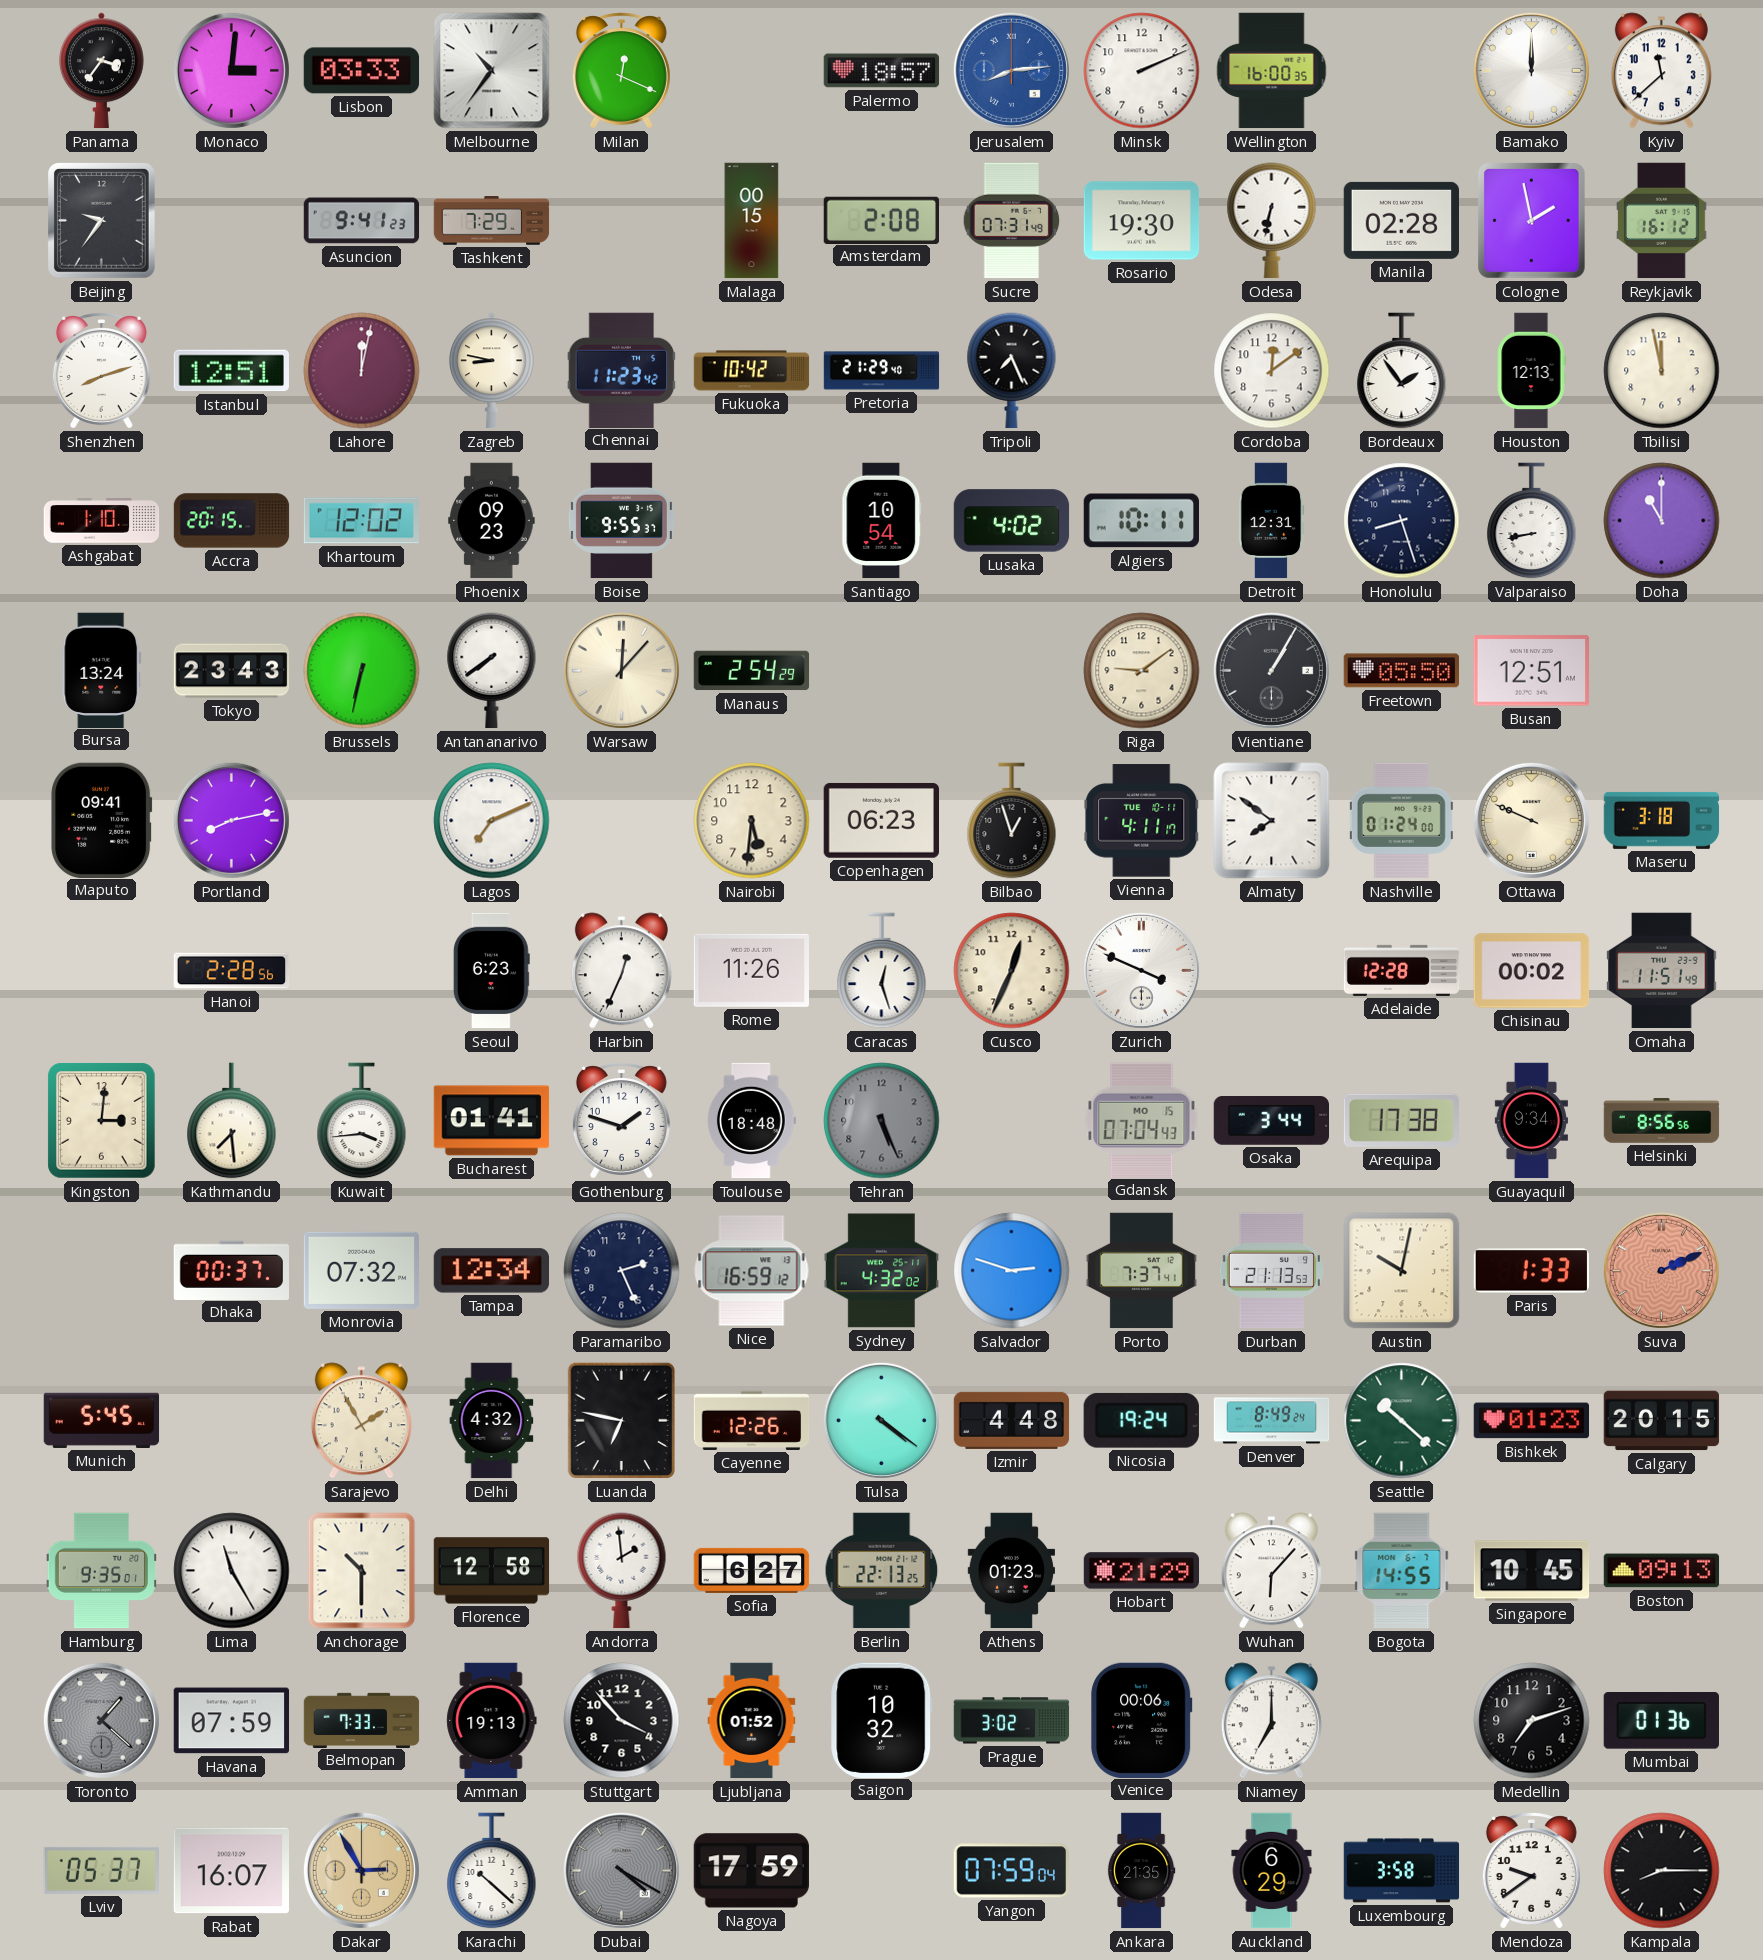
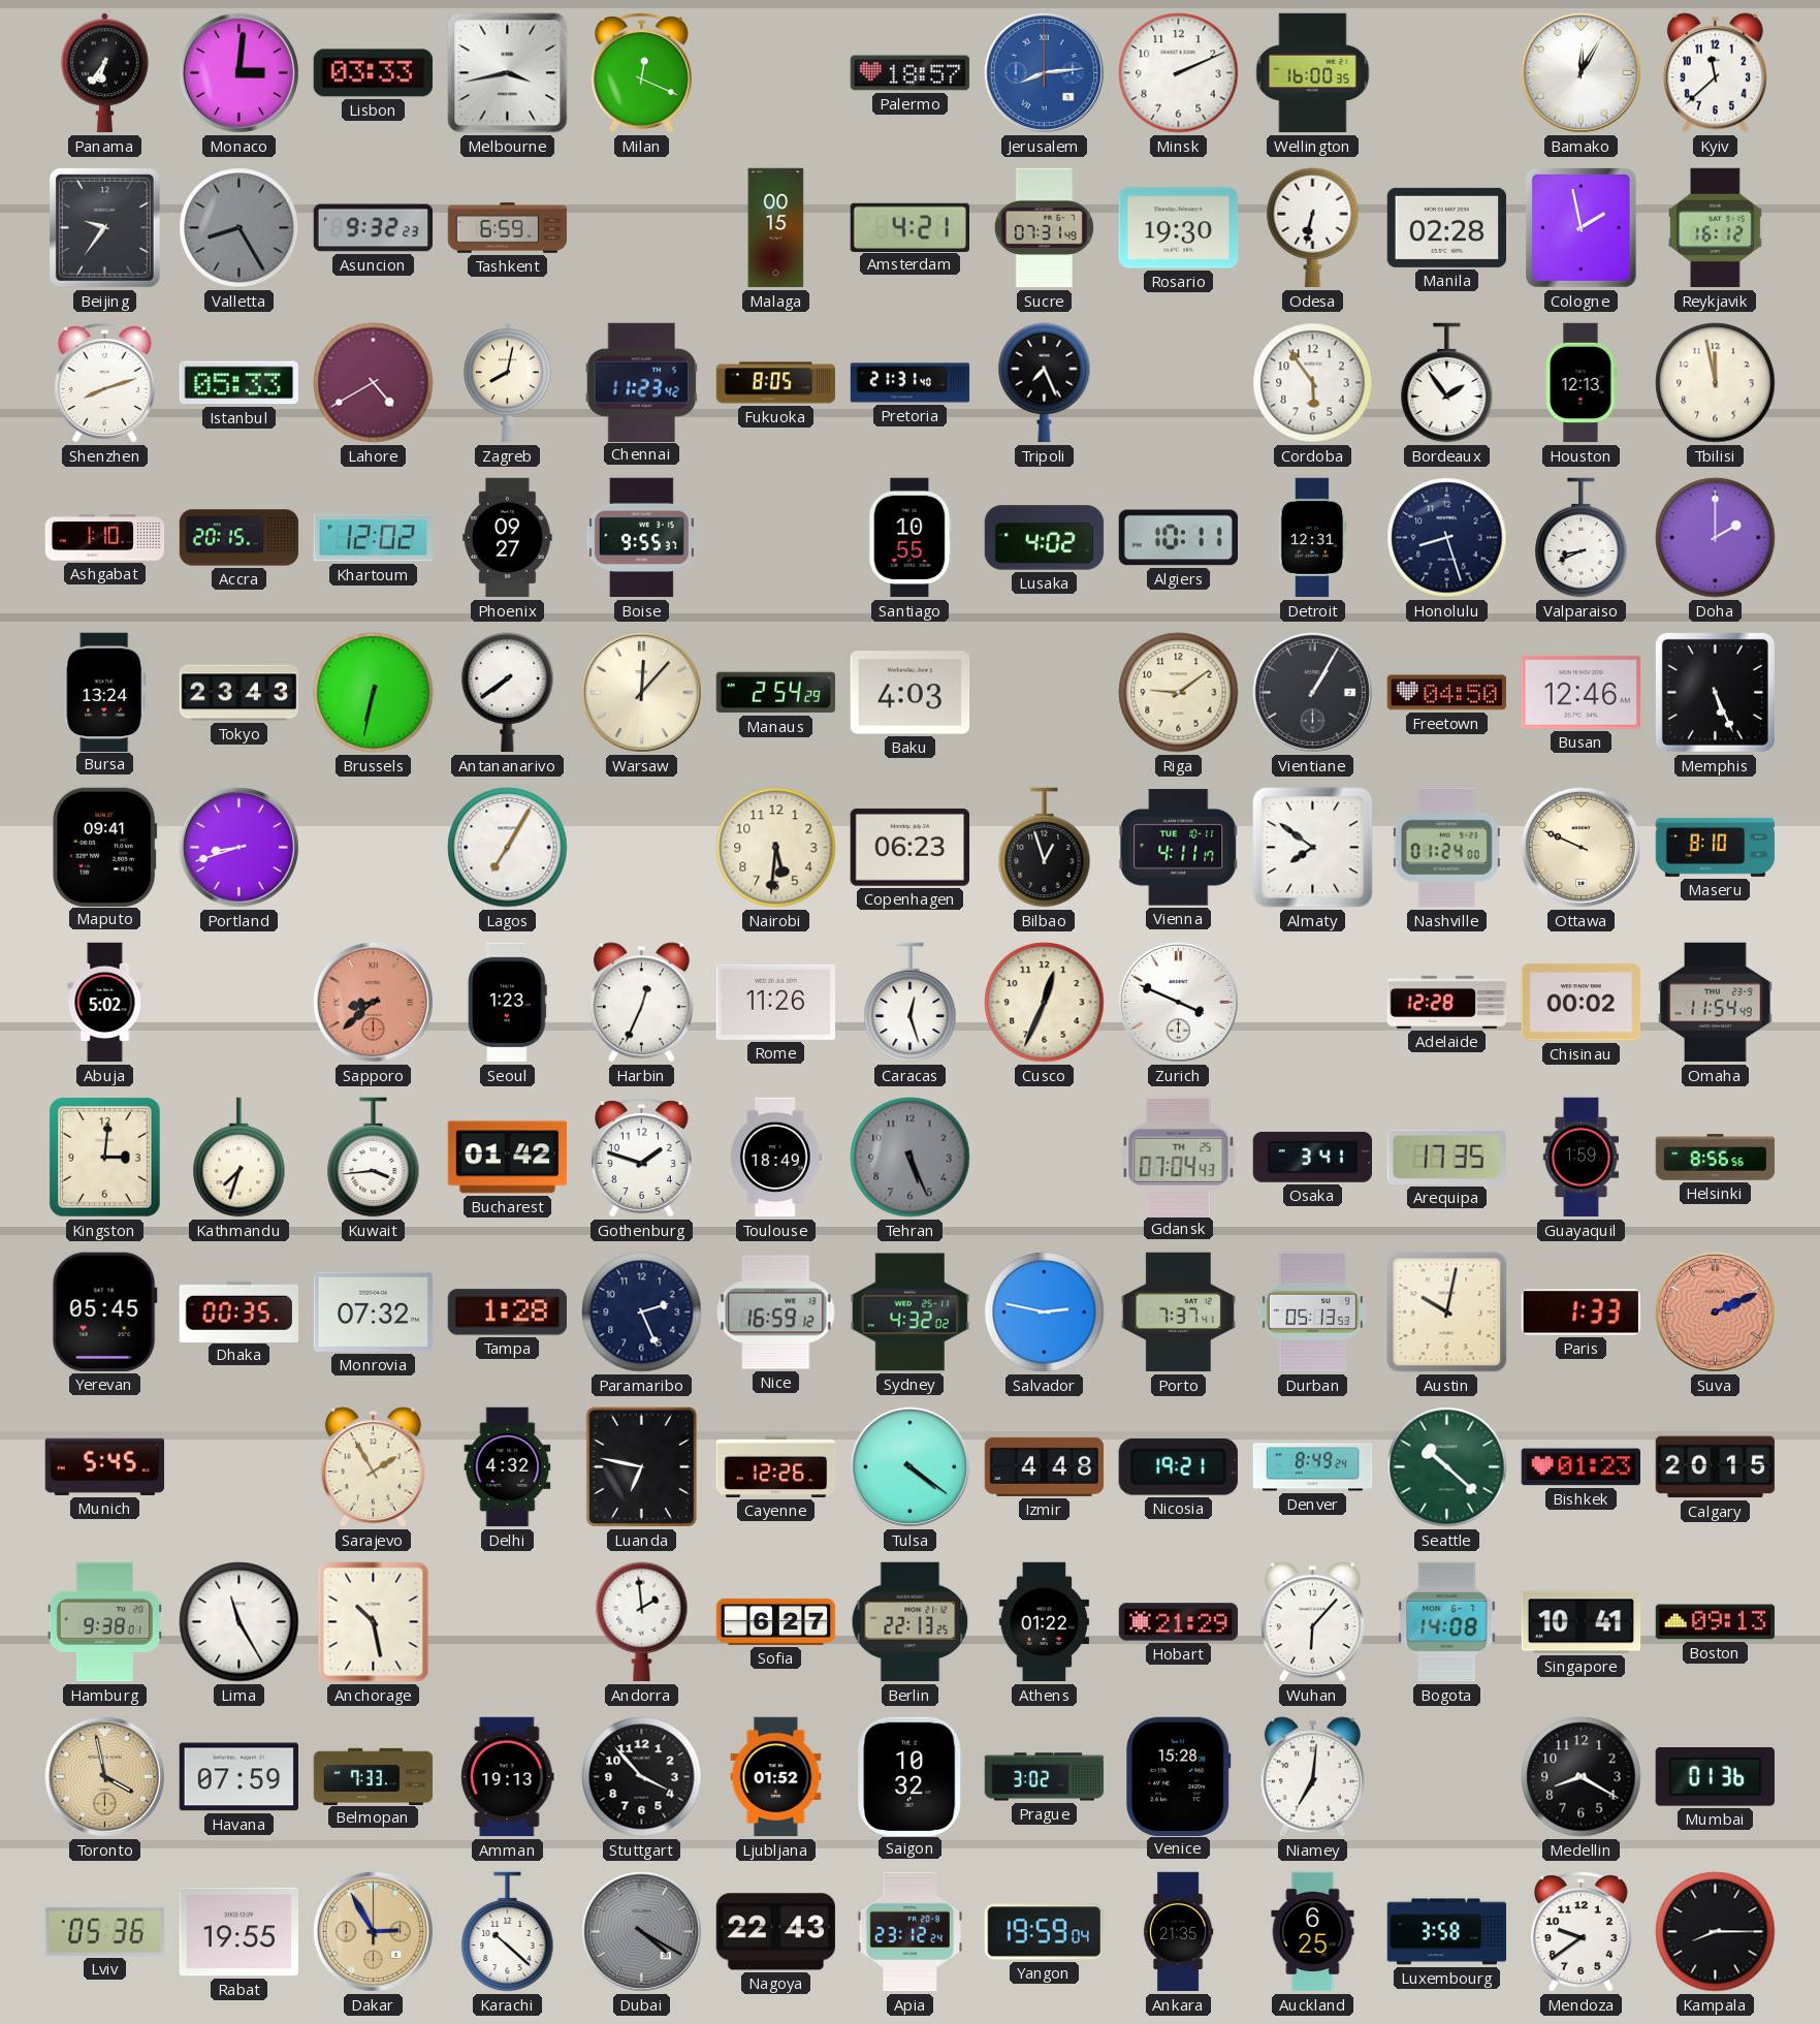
Panama: 3:36 -> 6:36 (105, 73)
Melbourne: 10:36 -> 3:43 (508, 73)
Bamako: 12:00 -> 12:05 (1580, 72)
Valletta: none -> 8:25 (240, 228)
Asuncion: 9:41 -> 9:32 (374, 228)
Tashkent: 7:29 -> 6:59 (508, 228)
Amsterdam: 2:08 -> 4:21 (909, 227)
Istanbul: 12:51 -> 05:33 (238, 383)
Lahore: 12:02 -> 4:40 (374, 383)
Zagreb: 8:47 -> 8:02 (508, 383)
Fukuoka: 10:42 -> 8:05 (776, 383)
Pretoria: 21:29 -> 21:31 (911, 383)
Cordoba: 12:09 -> 5:54 (1313, 383)
Phoenix: 09:23 -> 09:27 (508, 538)
Santiago: 10:54 -> 10:55 (911, 538)
Valparaiso: 8:43 -> 8:41 (1582, 538)
Doha: 11:00 -> 2:00 (1716, 538)
Baku: none -> 4:03 (911, 693)
Freetown: 05:50 -> 04:50 (1446, 693)
Busan: 12:51 -> 12:46 (1580, 693)
Memphis: none -> 5:26 (1715, 692)
Portland: 8:13 -> 8:42 (238, 847)
Lagos: 7:11 -> 7:05 (508, 848)
Maseru: 3:18 -> 8:10 (1716, 847)
Abuja: none -> 5:02 (105, 1003)
Hanoi: 2:28 -> none (232, 971)
Sapporo: none -> 8:38 (373, 1002)
Seoul: 6:23 -> 1:23 (507, 1003)
Omaha: 11:51 -> 11:54 (1716, 1003)
Kathmandu: 7:29 -> 7:33 (240, 1158)
Bucharest: 01:41 -> 01:42 (508, 1158)
Toulouse: 18:48 -> 18:49 (775, 1158)
Gdansk date: MO 15 -> TH 25 (1179, 1157)
Osaka: 3:44 -> 3:41 (1312, 1158)
Arequipa: 17:38 -> 17:35 (1446, 1157)
Guayaquil: 9:34 -> 1:59 (1580, 1158)
Yerevan: none -> 05:45 (104, 1311)
Dhaka: 00:37 -> 00:35 (238, 1311)
Tampa: 12:34 -> 1:28 (507, 1313)
Salvador: 2:48 -> 2:47 (1045, 1313)
Durban: 21:13 -> 05:13 (1312, 1313)
Nicosia: 19:24 -> 19:21 (1178, 1466)
Hamburg: 9:35 -> 9:38 (104, 1622)
Anchorage: 10:30 -> 10:28 (374, 1622)
Florence: 12:58 -> none (492, 1571)
Athens: 01:23 -> 01:22 (1044, 1622)
Bogota: 14:55 -> 14:08 (1447, 1622)
Singapore: 10:45 -> 10:41 (1582, 1622)
Toronto: 1:22 -> 3:58 (104, 1776)
Toronto dial: grey -> champagne (104, 1776)
Venice: 00:06 -> 15:28 (1179, 1776)
Niamey: 7:00 -> 7:01 (1312, 1777)
Medellin: 7:12 -> 8:20 (1582, 1777)
Lviv: 05:37 -> 05:36 (105, 1931)
Rabat: 16:07 -> 19:55 (238, 1932)
Nagoya: 17:59 -> 22:43 (775, 1932)
Apia: none -> 23:12 (909, 1932)
Yangon: 07:59 -> 19:59 (1045, 1932)
Auckland: 6:29 -> 6:25 (1313, 1932)
